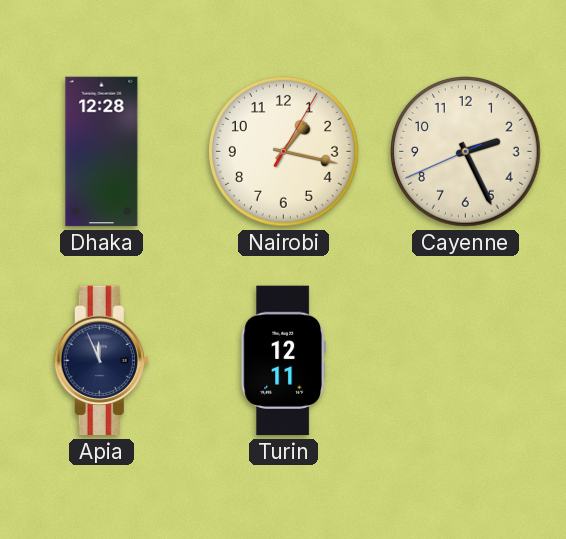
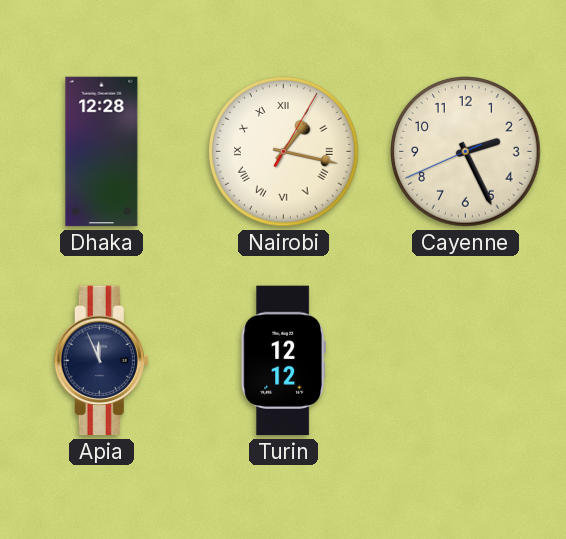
Nairobi numerals: Arabic -> Roman (284, 152)
Turin: 12:11 -> 12:12 (283, 361)
